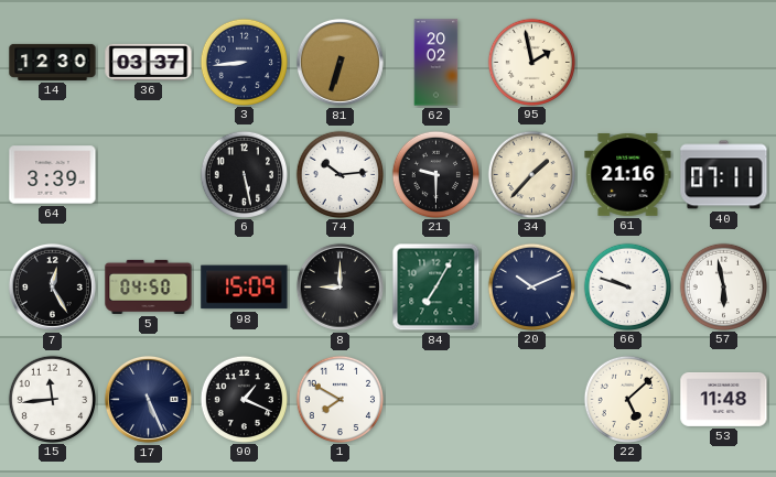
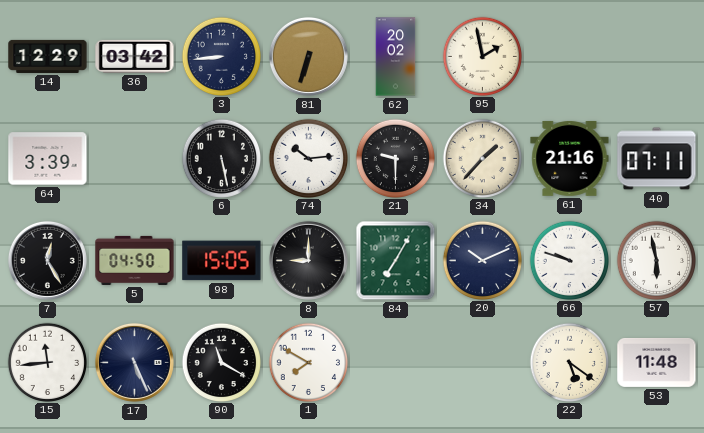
14: 12:30 -> 12:29 (48, 56)
36: 03:37 -> 03:42 (135, 56)
98: 15:09 -> 15:05 (222, 261)
90: 1:19 -> 11:20 (221, 362)
22: 5:08 -> 5:21 (569, 362)
